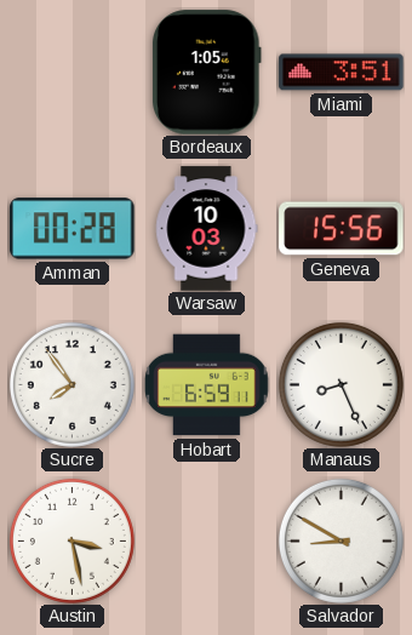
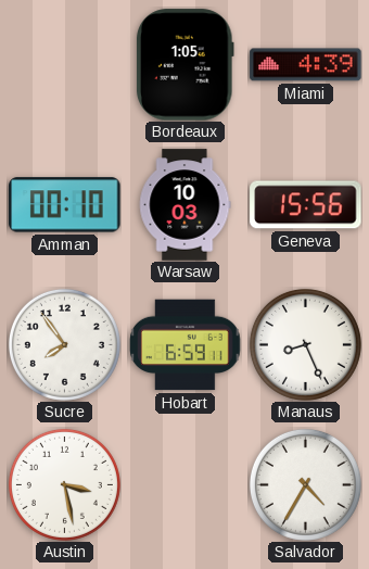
Miami: 3:51 -> 4:39 (306, 65)
Amman: 00:28 -> 00:10 (65, 205)
Salvador: 8:50 -> 4:35 (305, 484)
